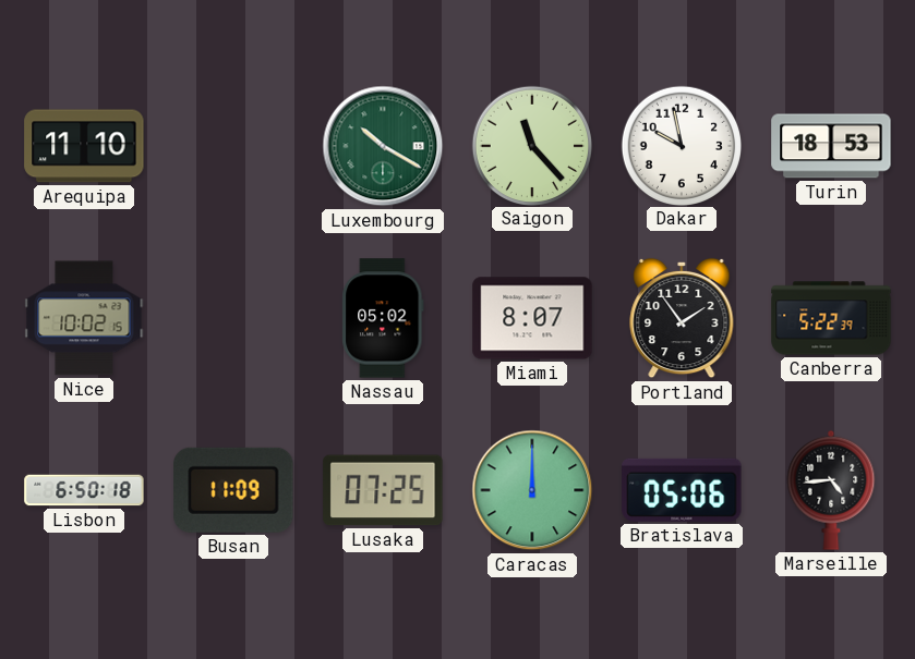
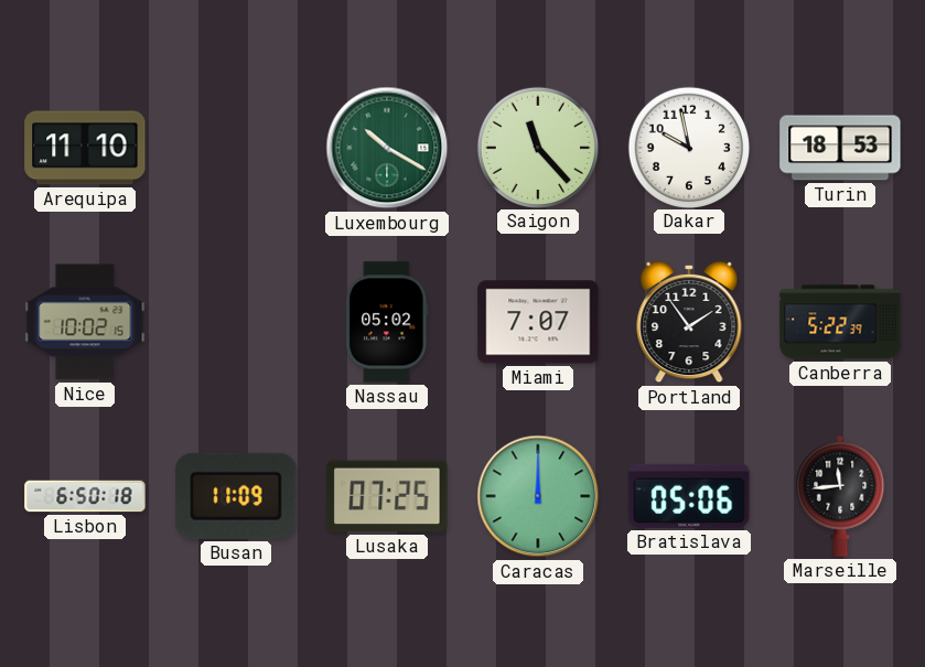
Miami: 8:07 -> 7:07 (538, 322)
Marseille: 4:44 -> 11:44 (840, 496)
